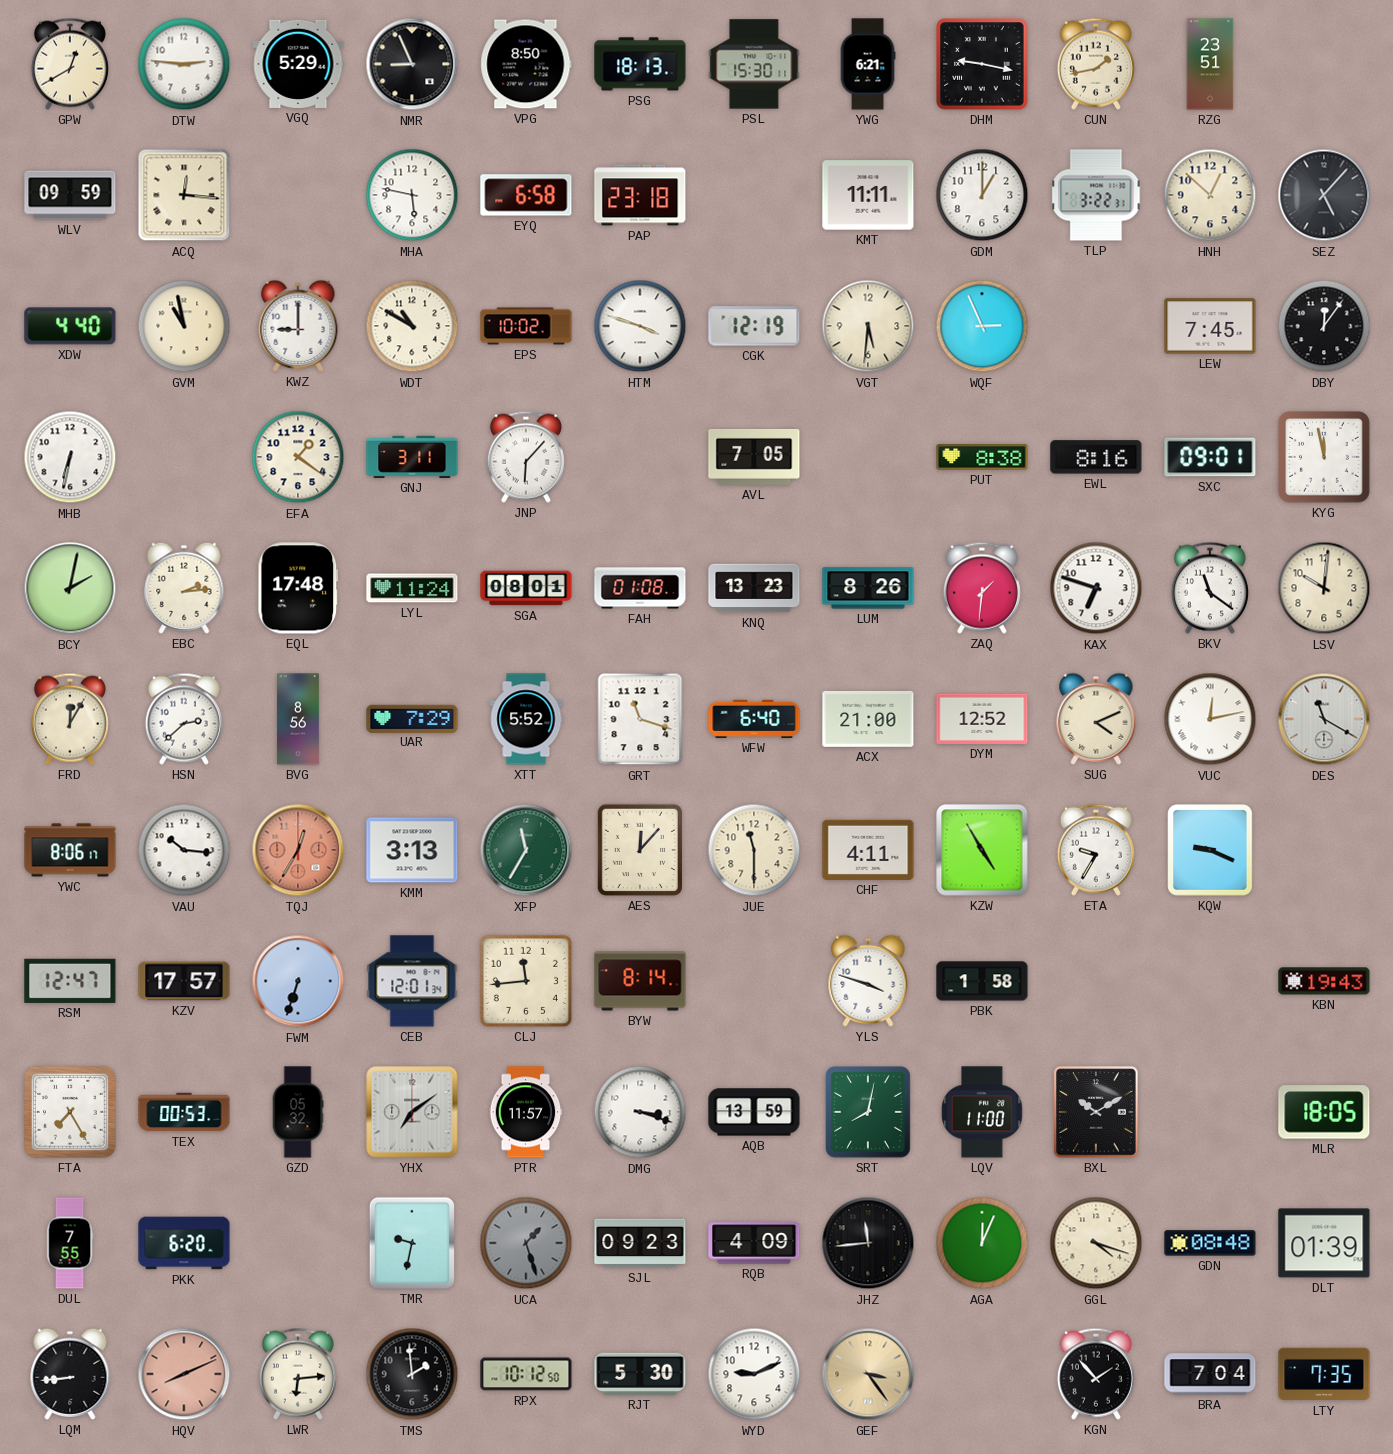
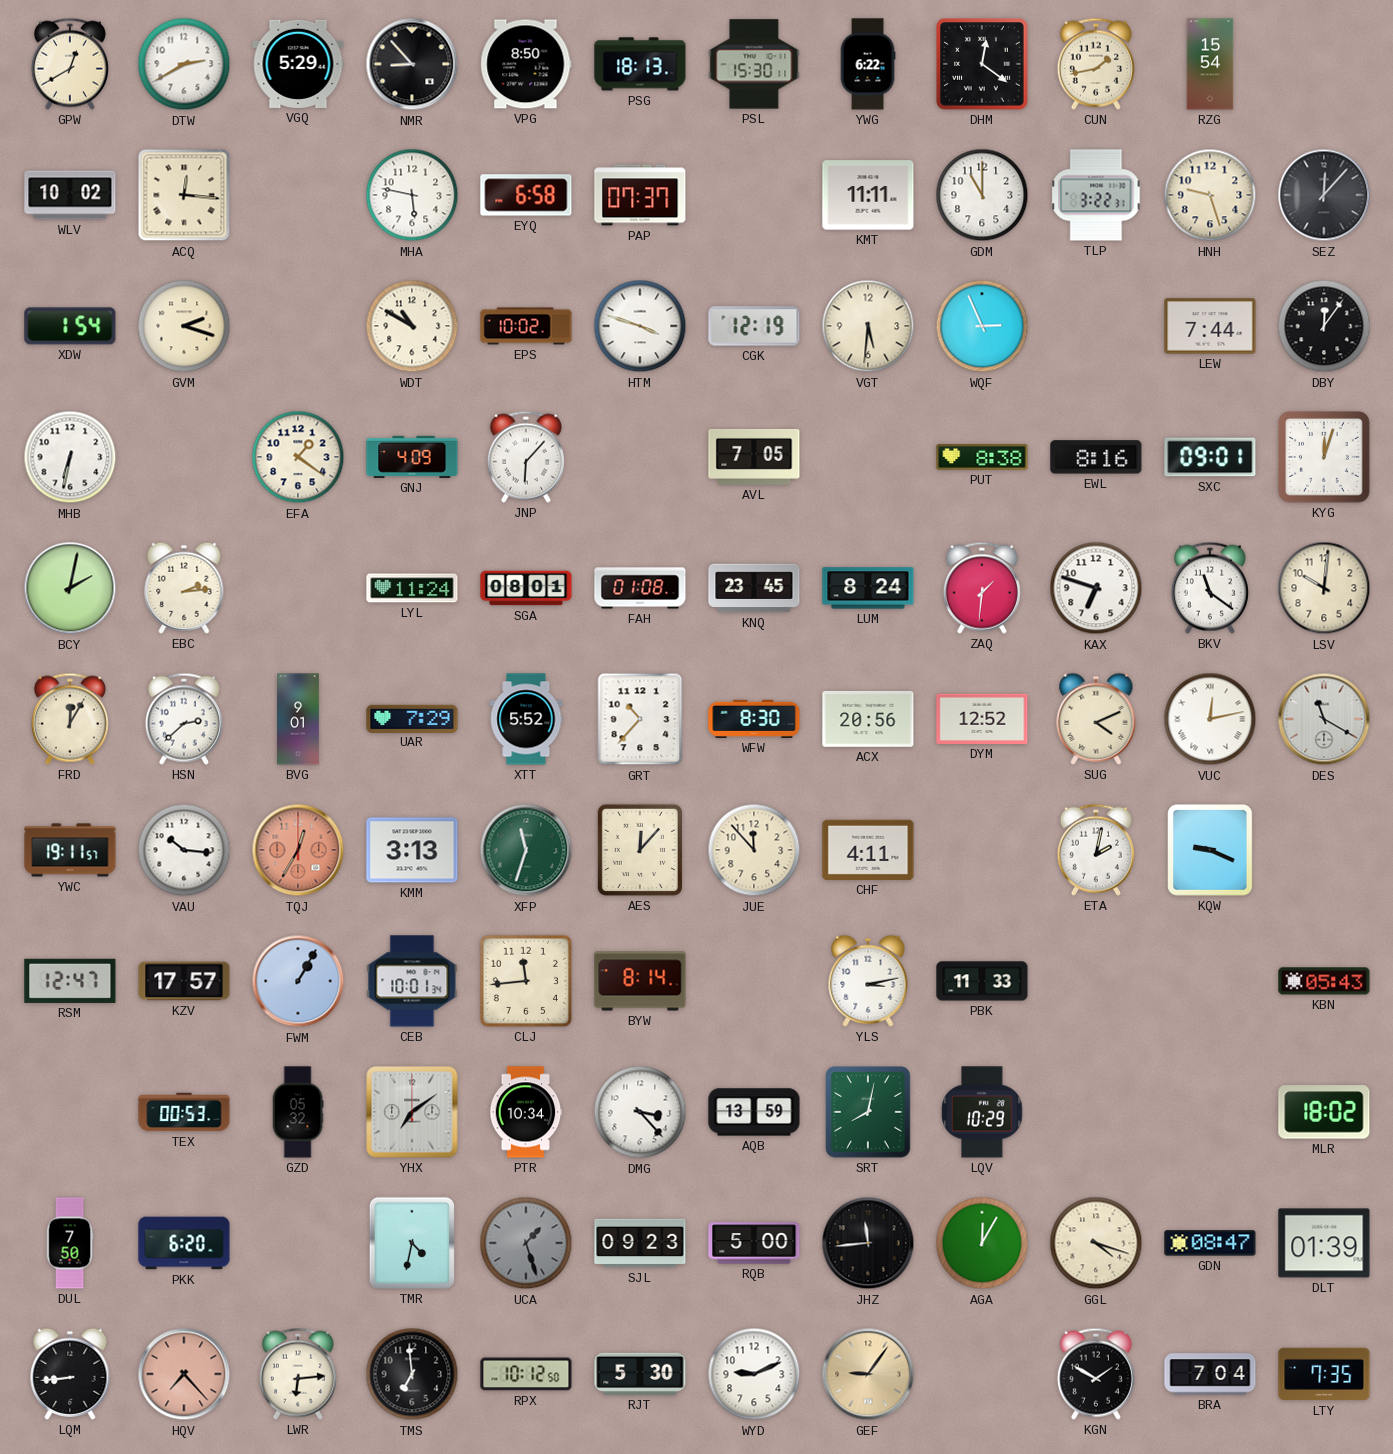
DTW: 2:46 -> 2:40 (184, 64)
NMR: 8:56 -> 8:53 (412, 64)
YWG: 6:21 -> 6:22 (868, 64)
DHM: 9:17 -> 12:21 (982, 64)
RZG: 23:51 -> 15:54 (1210, 64)
WLV: 09:59 -> 10:02 (70, 195)
PAP: 23:18 -> 07:37 (640, 195)
GDM: 1:00 -> 11:00 (982, 195)
HNH: 12:52 -> 9:27 (1210, 195)
SEZ: 5:07 -> 12:07 (1324, 195)
XDW: 4:40 -> 1:54 (70, 326)
GVM: 10:58 -> 2:18 (184, 326)
KWZ: 9:00 -> none (298, 326)
LEW: 7:45 -> 7:44 (1210, 326)
GNJ: 3:11 -> 4:09 (412, 457)
KYG: 11:58 -> 12:03 (1325, 458)
EQL: 17:48 -> none (298, 588)
KNQ: 13:23 -> 23:45 (754, 588)
LUM: 8:26 -> 8:24 (868, 588)
BVG: 8:56 -> 9:01 (298, 719)
GRT: 11:18 -> 10:37 (640, 719)
WFW: 6:40 -> 8:30 (754, 719)
ACX: 21:00 -> 20:56 (868, 719)
YWC: 8:06 -> 19:11 (70, 850)
XFP: 11:35 -> 11:33 (526, 850)
JUE: 11:30 -> 11:53 (754, 850)
KZW: 4:55 -> none (982, 850)
ETA: 9:35 -> 2:02 (1096, 850)
FWM: 6:33 -> 1:05 (298, 981)
CEB: 12:01 -> 10:01 (412, 981)
YLS: 3:48 -> 3:13 (868, 981)
PBK: 1:58 -> 11:33 (982, 981)
KBN: 19:43 -> 05:43 (1324, 981)
FTA: 7:25 -> none (71, 1113)
PTR: 11:57 -> 10:34 (526, 1112)
DMG: 3:18 -> 3:23 (640, 1112)
LQV: 11:00 -> 10:29 (982, 1112)
BXL: 10:10 -> none (1096, 1112)
MLR: 18:05 -> 18:02 (1324, 1112)
DUL: 7:55 -> 7:50 (70, 1243)
TMR: 9:32 -> 4:32 (412, 1243)
RQB: 4:09 -> 5:00 (754, 1243)
AGA: 12:04 -> 12:05 (982, 1243)
GDN: 08:48 -> 08:47 (1210, 1243)
HQV: 8:11 -> 7:23 (184, 1374)
TMS: 1:59 -> 6:59 (412, 1374)
GEF: 3:24 -> 9:06 (868, 1374)
KGN: 1:53 -> 1:50 (1096, 1374)
